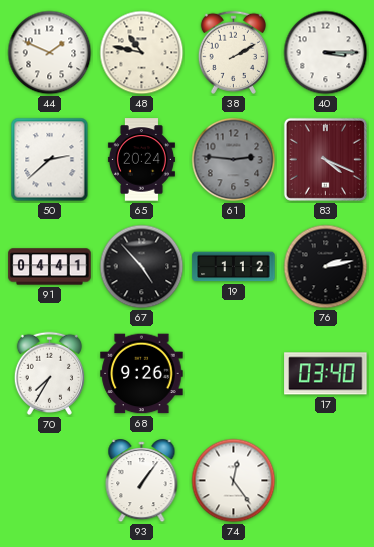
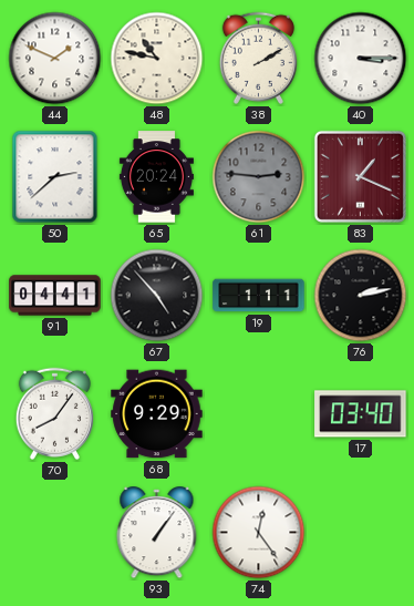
83: 4:19 -> 1:19 (360, 176)
19: 1:12 -> 1:11 (259, 296)
70: 7:35 -> 8:06 (54, 413)
68: 9:26 -> 9:29 (157, 414)
